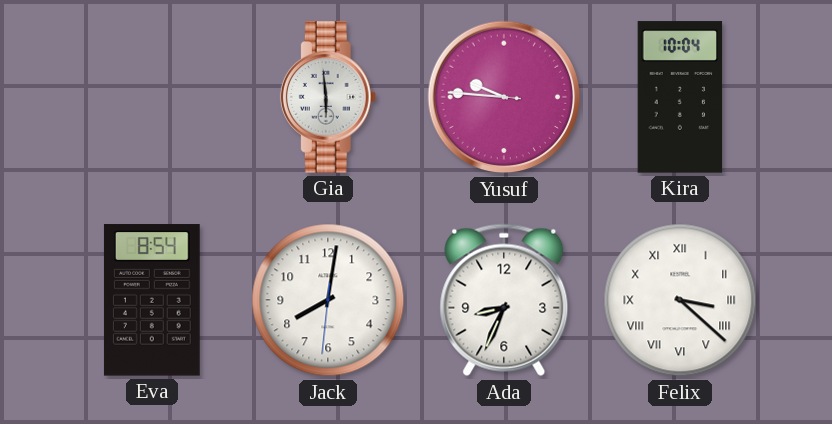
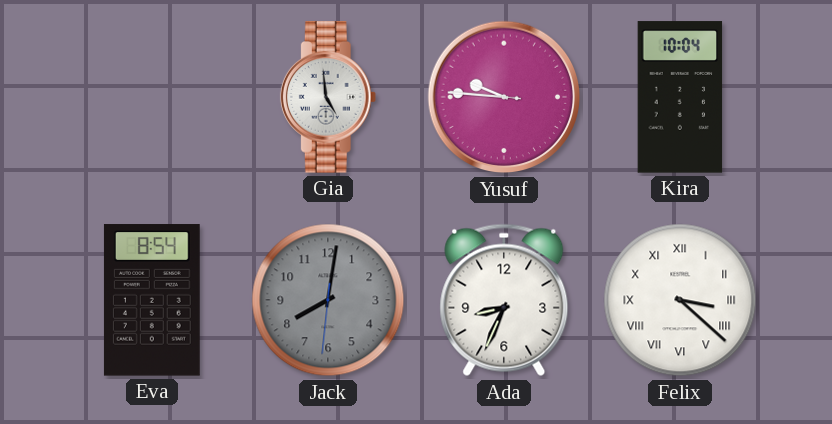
Gia: 5:59 -> 4:59 (328, 97)
Jack dial: white -> grey (328, 300)
